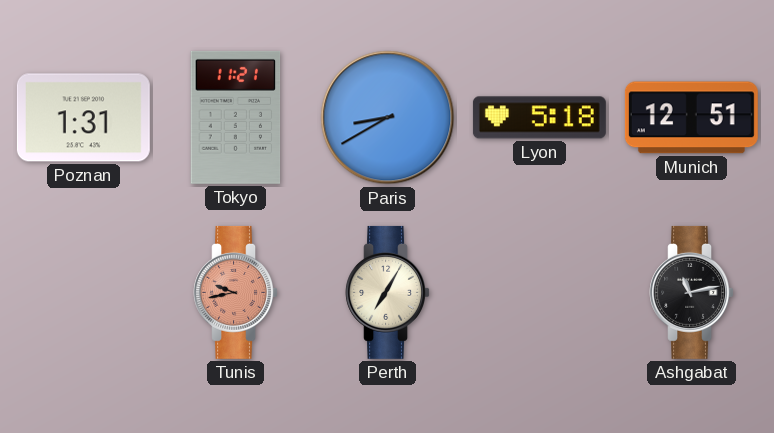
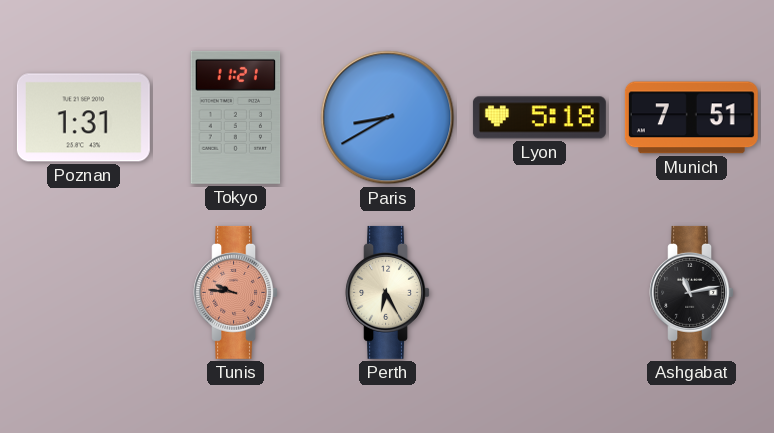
Munich: 12:51 -> 7:51 (691, 118)
Tunis: 9:43 -> 9:46 (235, 292)
Perth: 7:05 -> 6:25 (387, 292)
